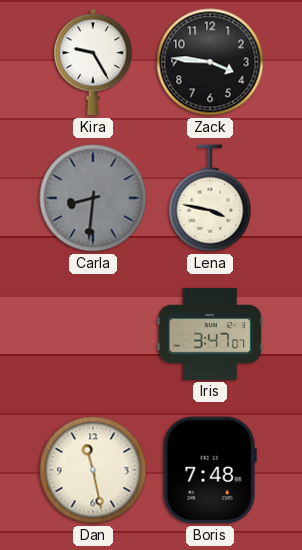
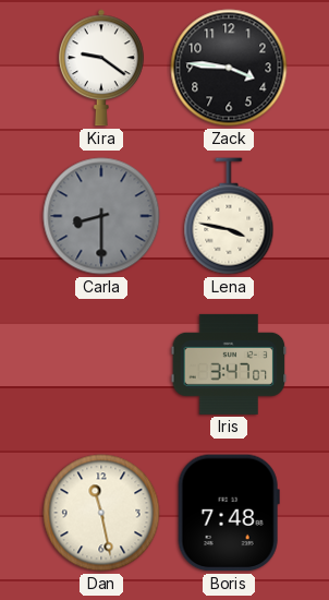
Kira: 9:25 -> 9:21 (102, 68)
Carla: 8:31 -> 8:30 (101, 216)
